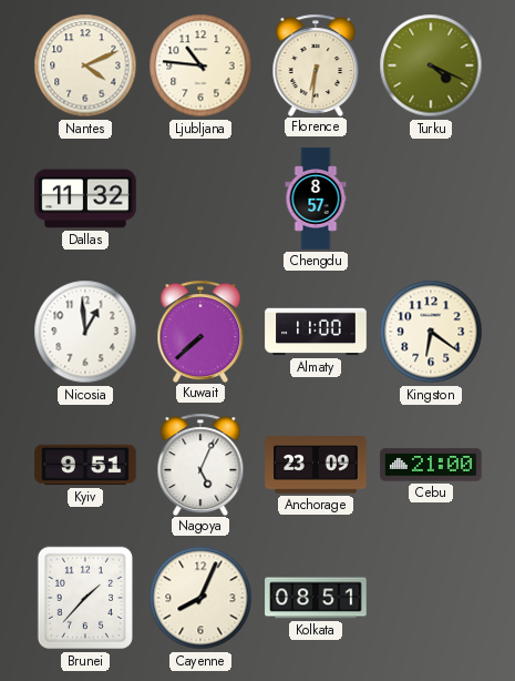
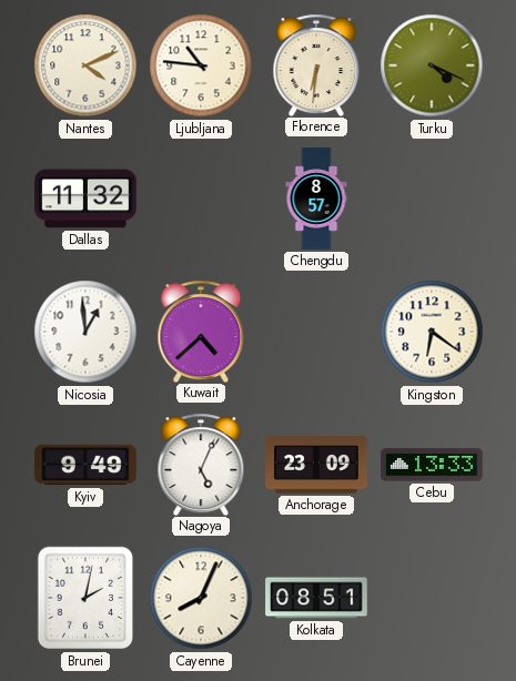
Kuwait: 7:38 -> 4:38 (201, 331)
Almaty: 11:00 -> none (316, 332)
Kyiv: 9:51 -> 9:49 (85, 465)
Cebu: 21:00 -> 13:33 (432, 465)
Brunei: 1:37 -> 2:02 (84, 598)
